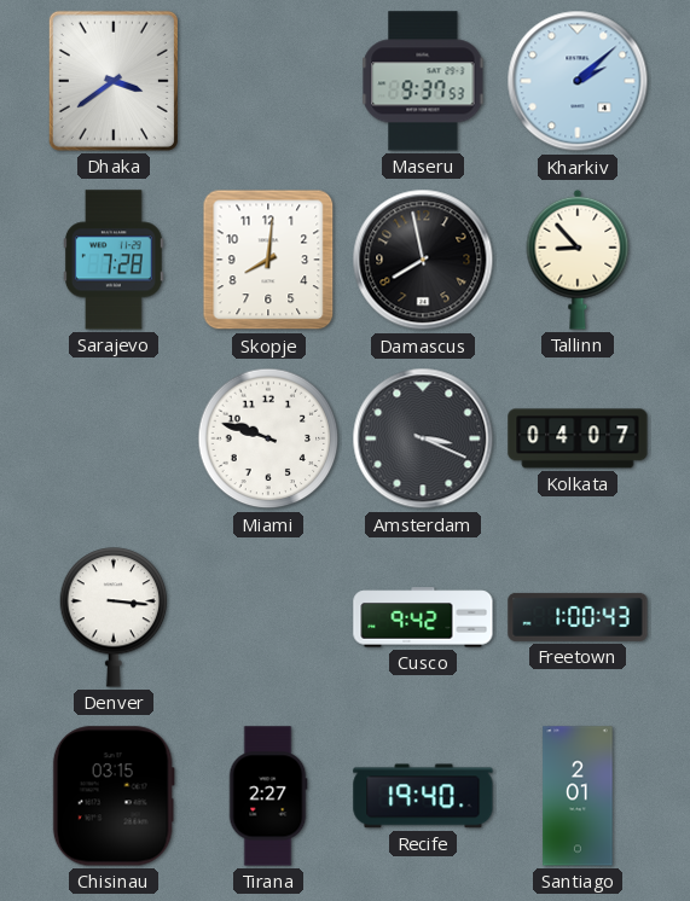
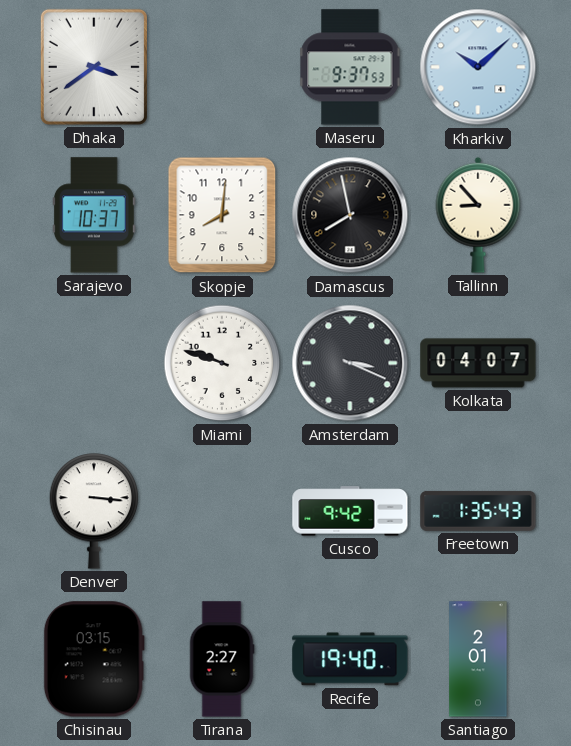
Kharkiv: 2:08 -> 10:08 (478, 67)
Sarajevo: 7:28 -> 10:37 (94, 215)
Freetown: 1:00 -> 1:35 (478, 511)
